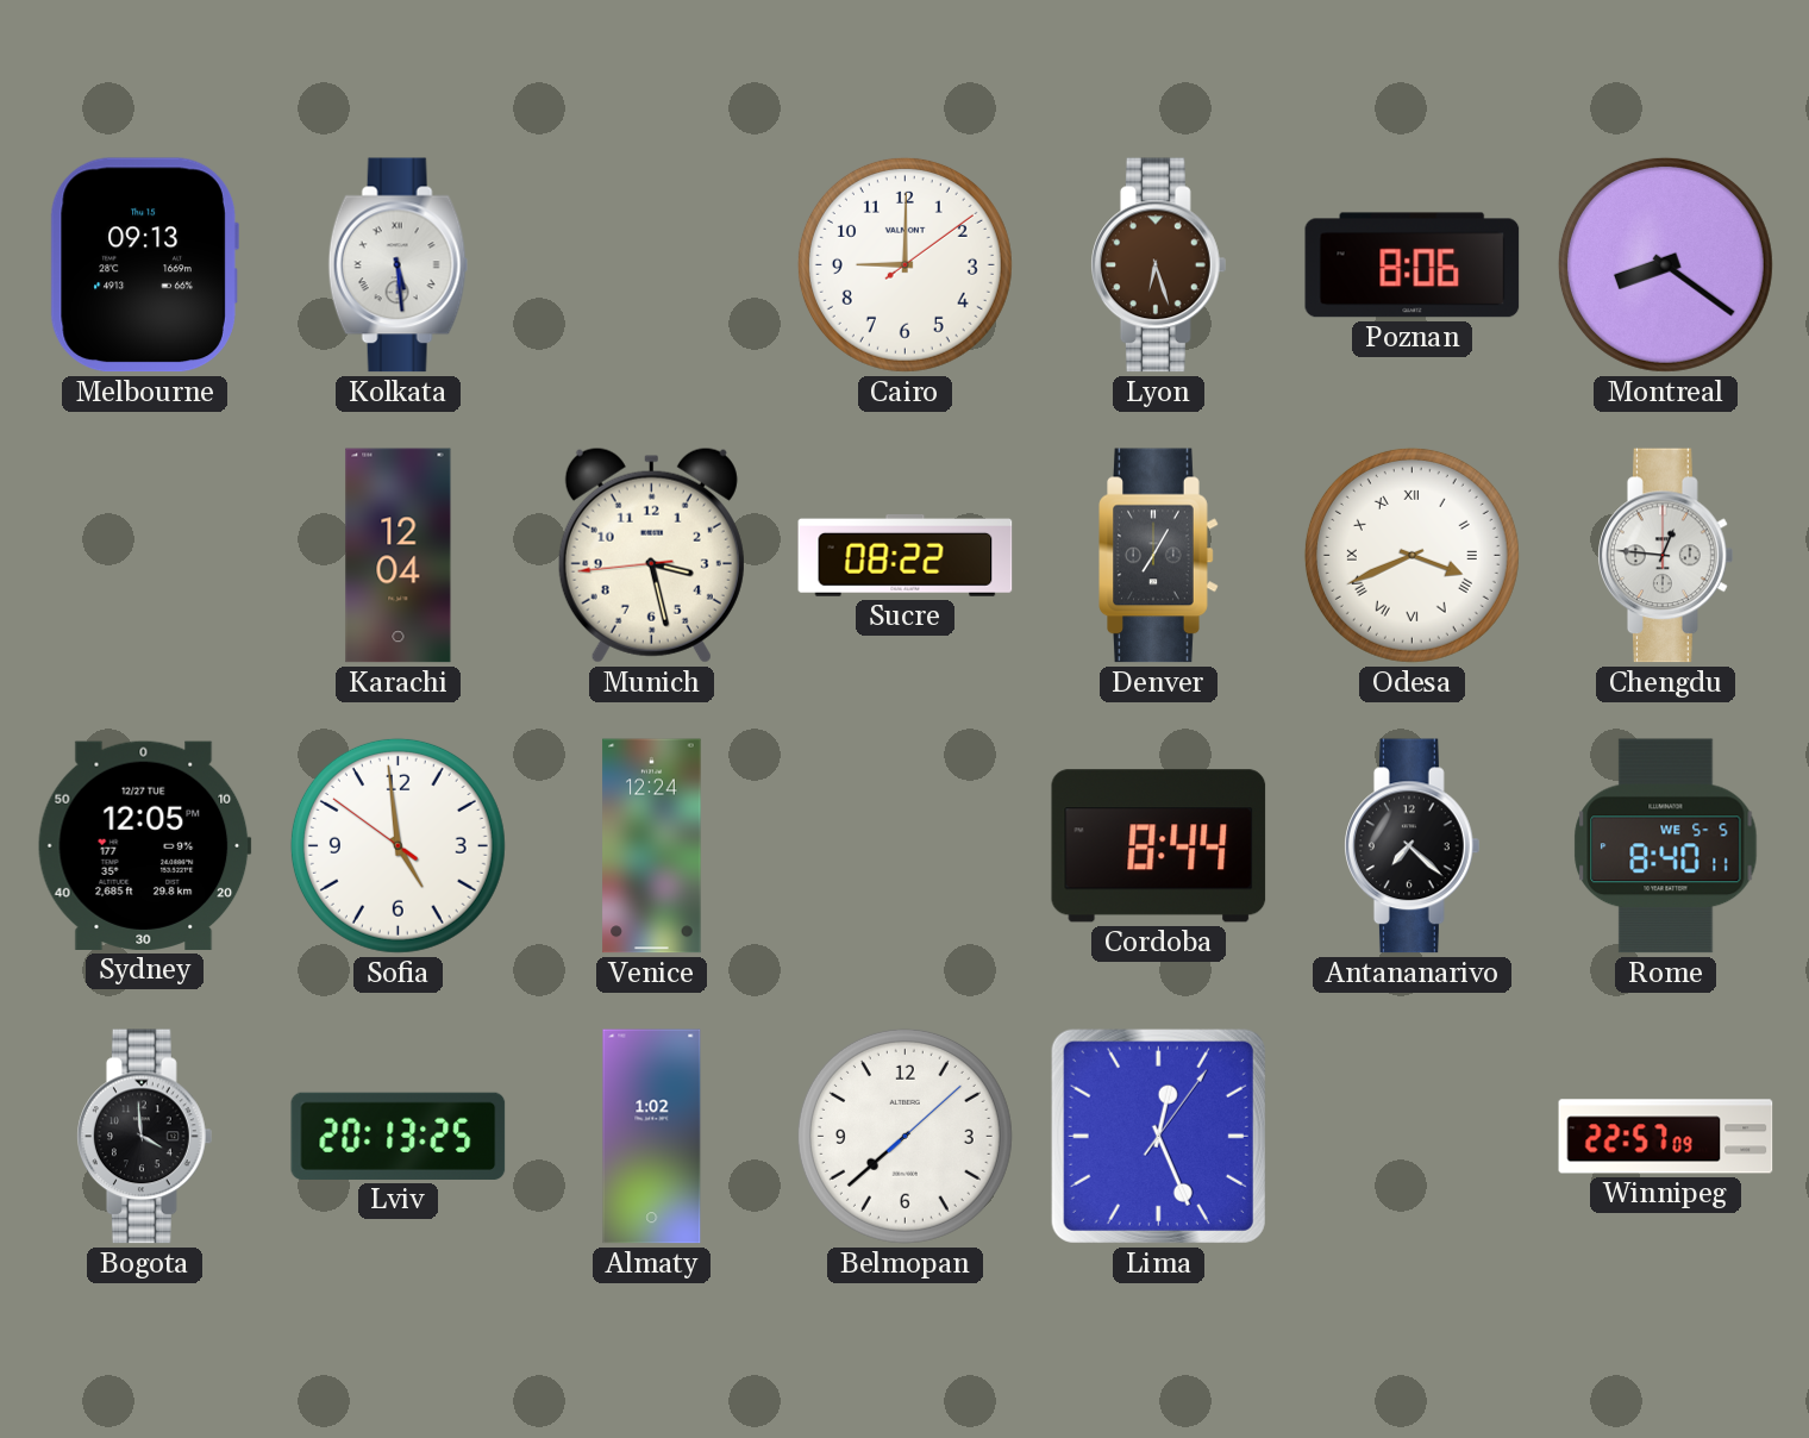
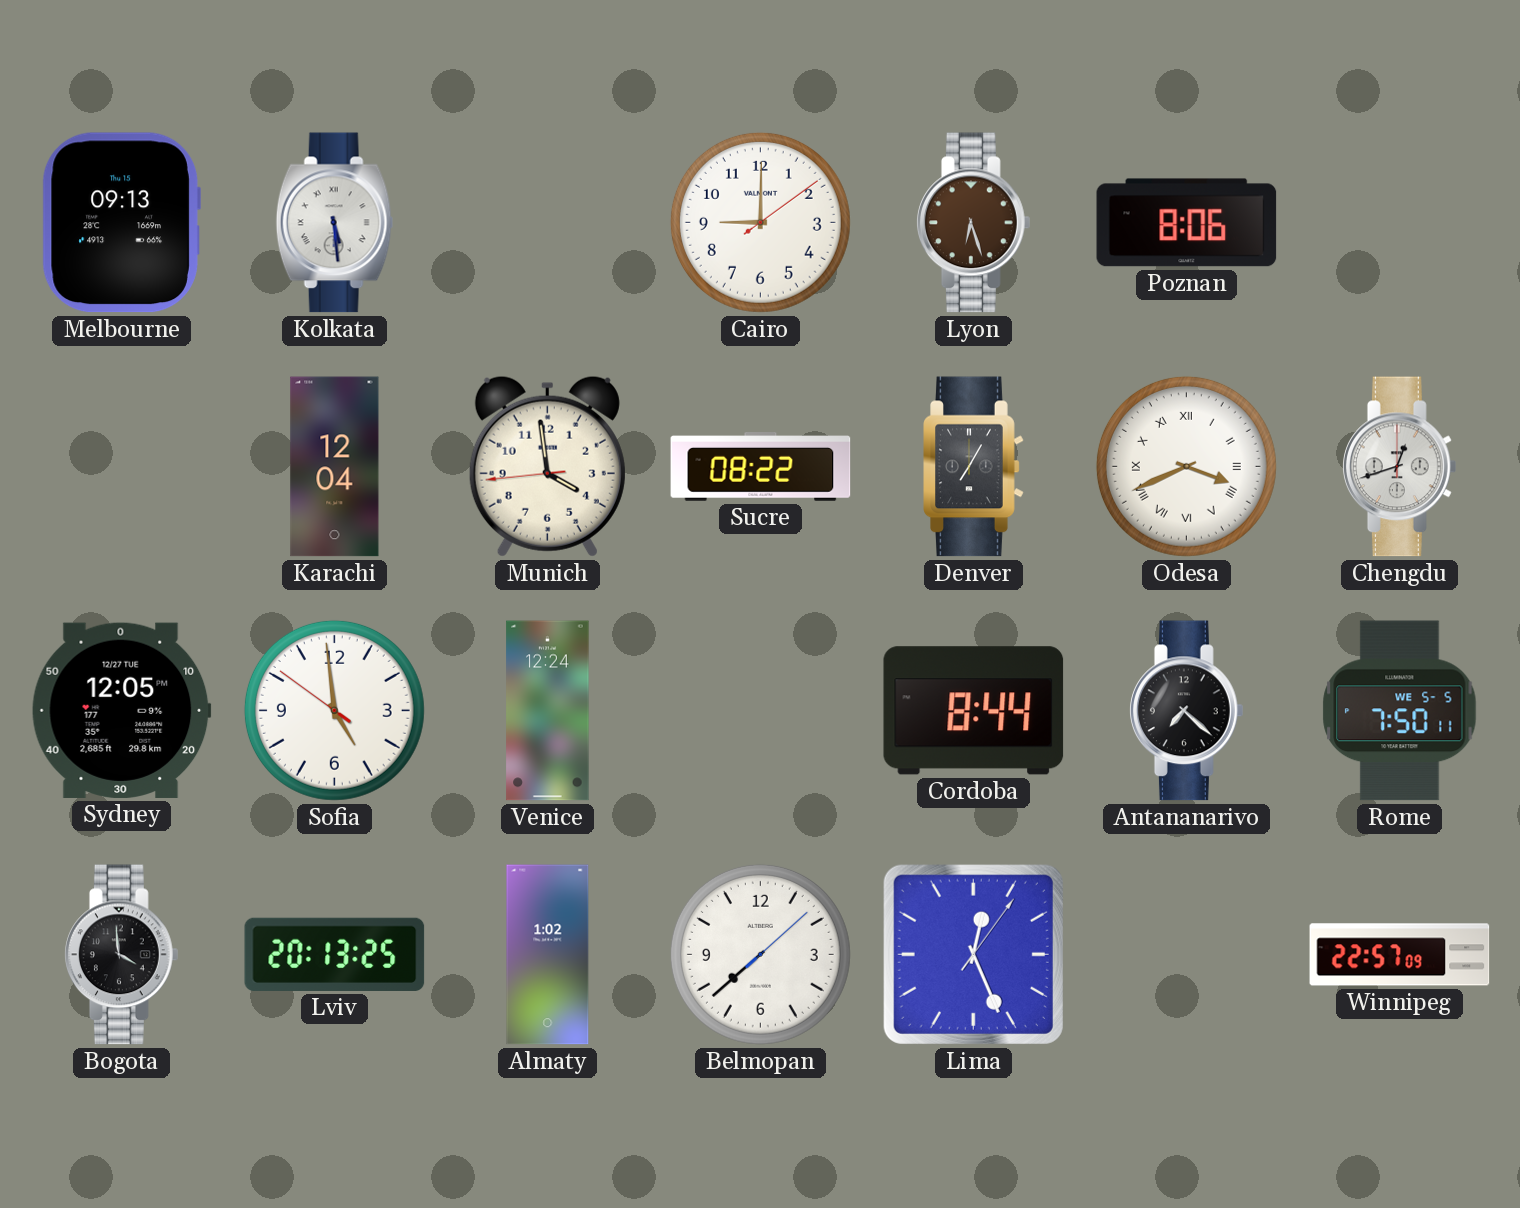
Montreal: 8:21 -> none (1665, 264)
Munich: 3:27 -> 3:58 (547, 466)
Chengdu: 12:46 -> 12:42 (1400, 467)
Rome: 8:40 -> 7:50 (1400, 711)
